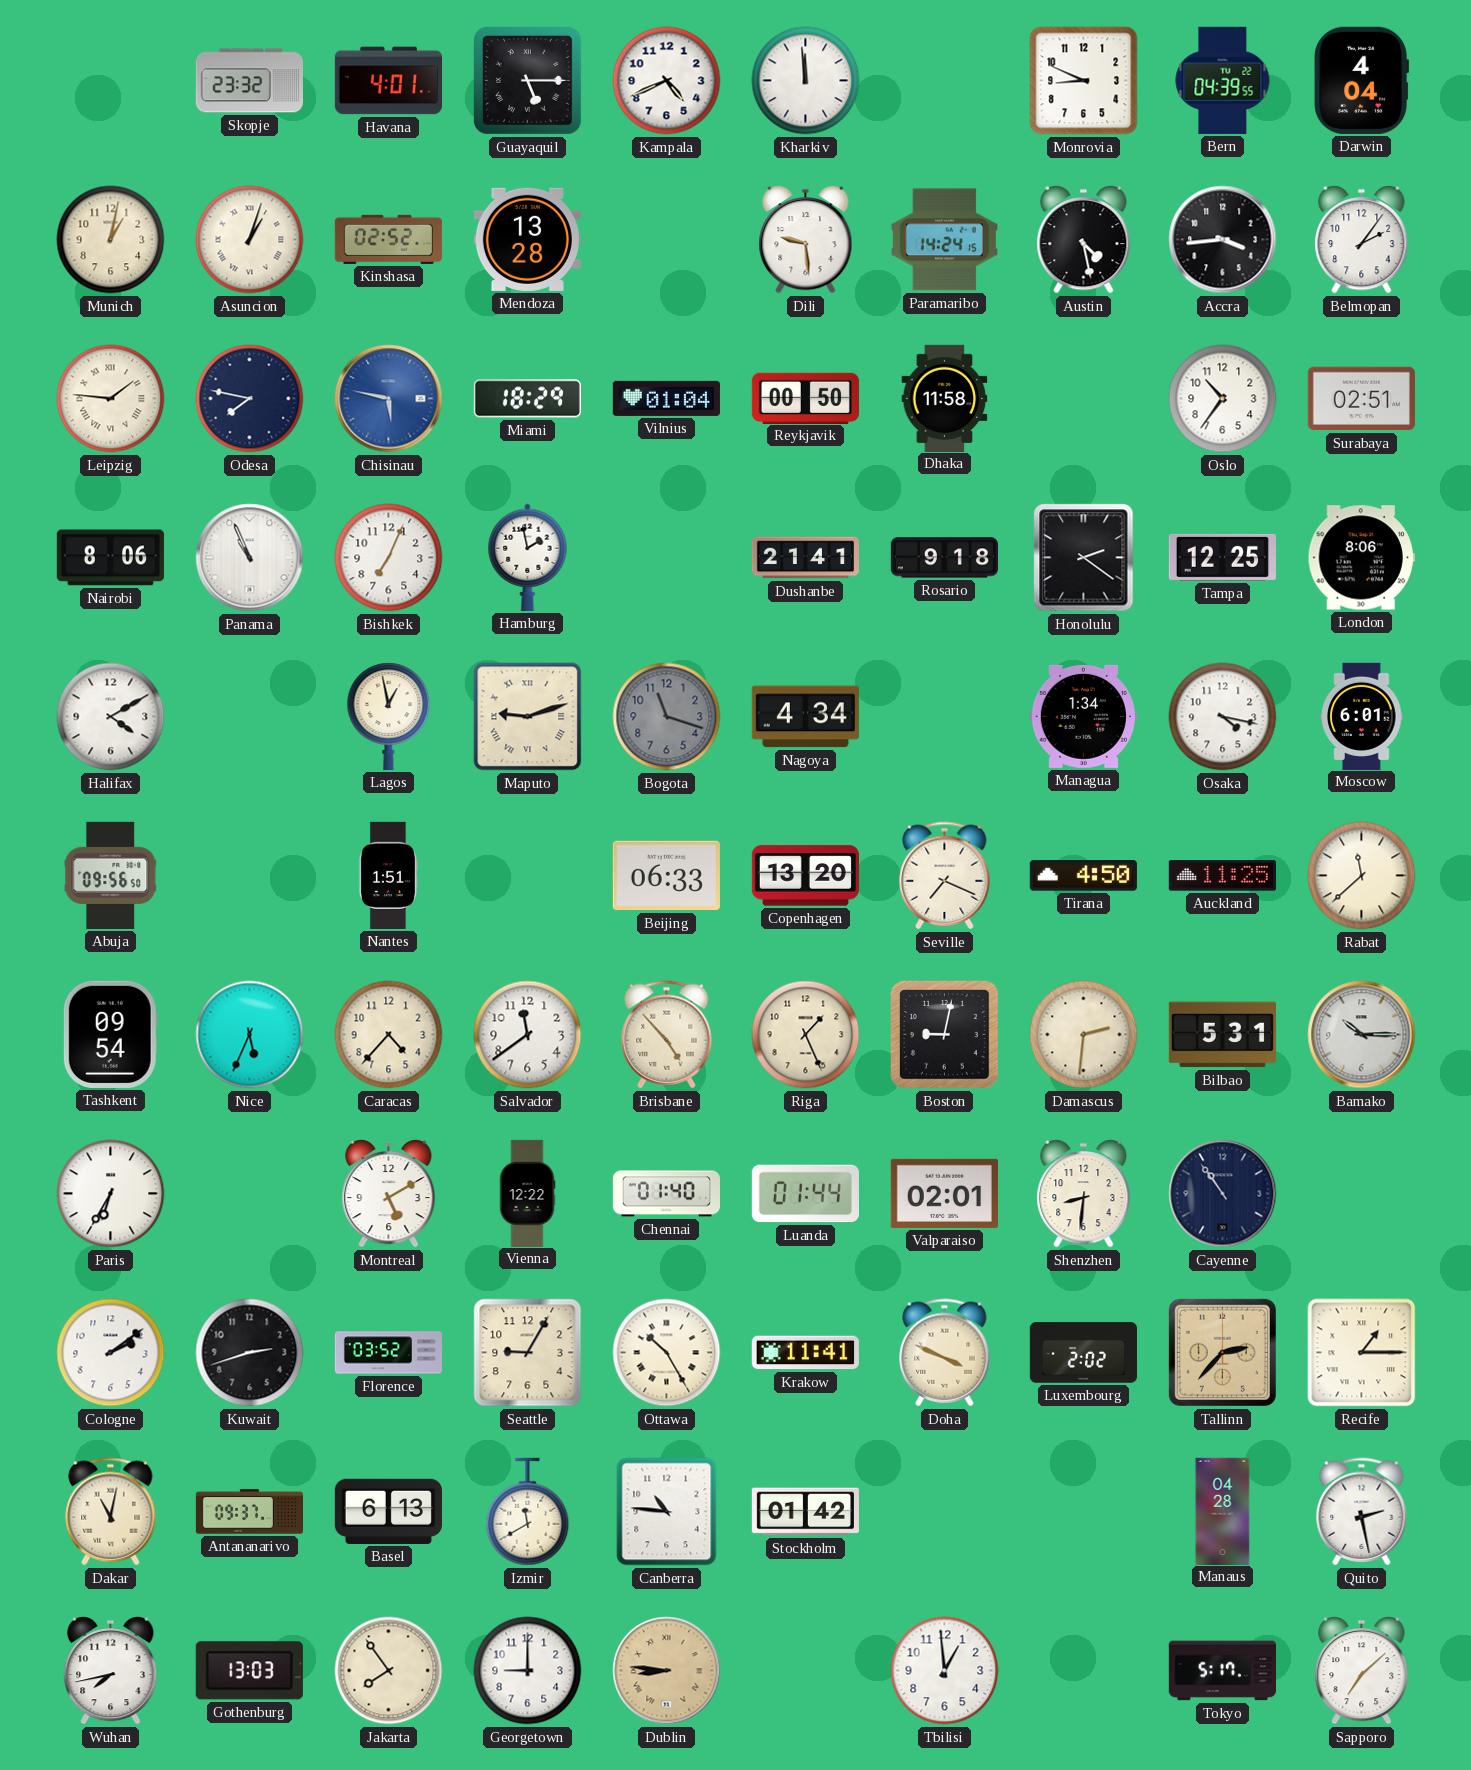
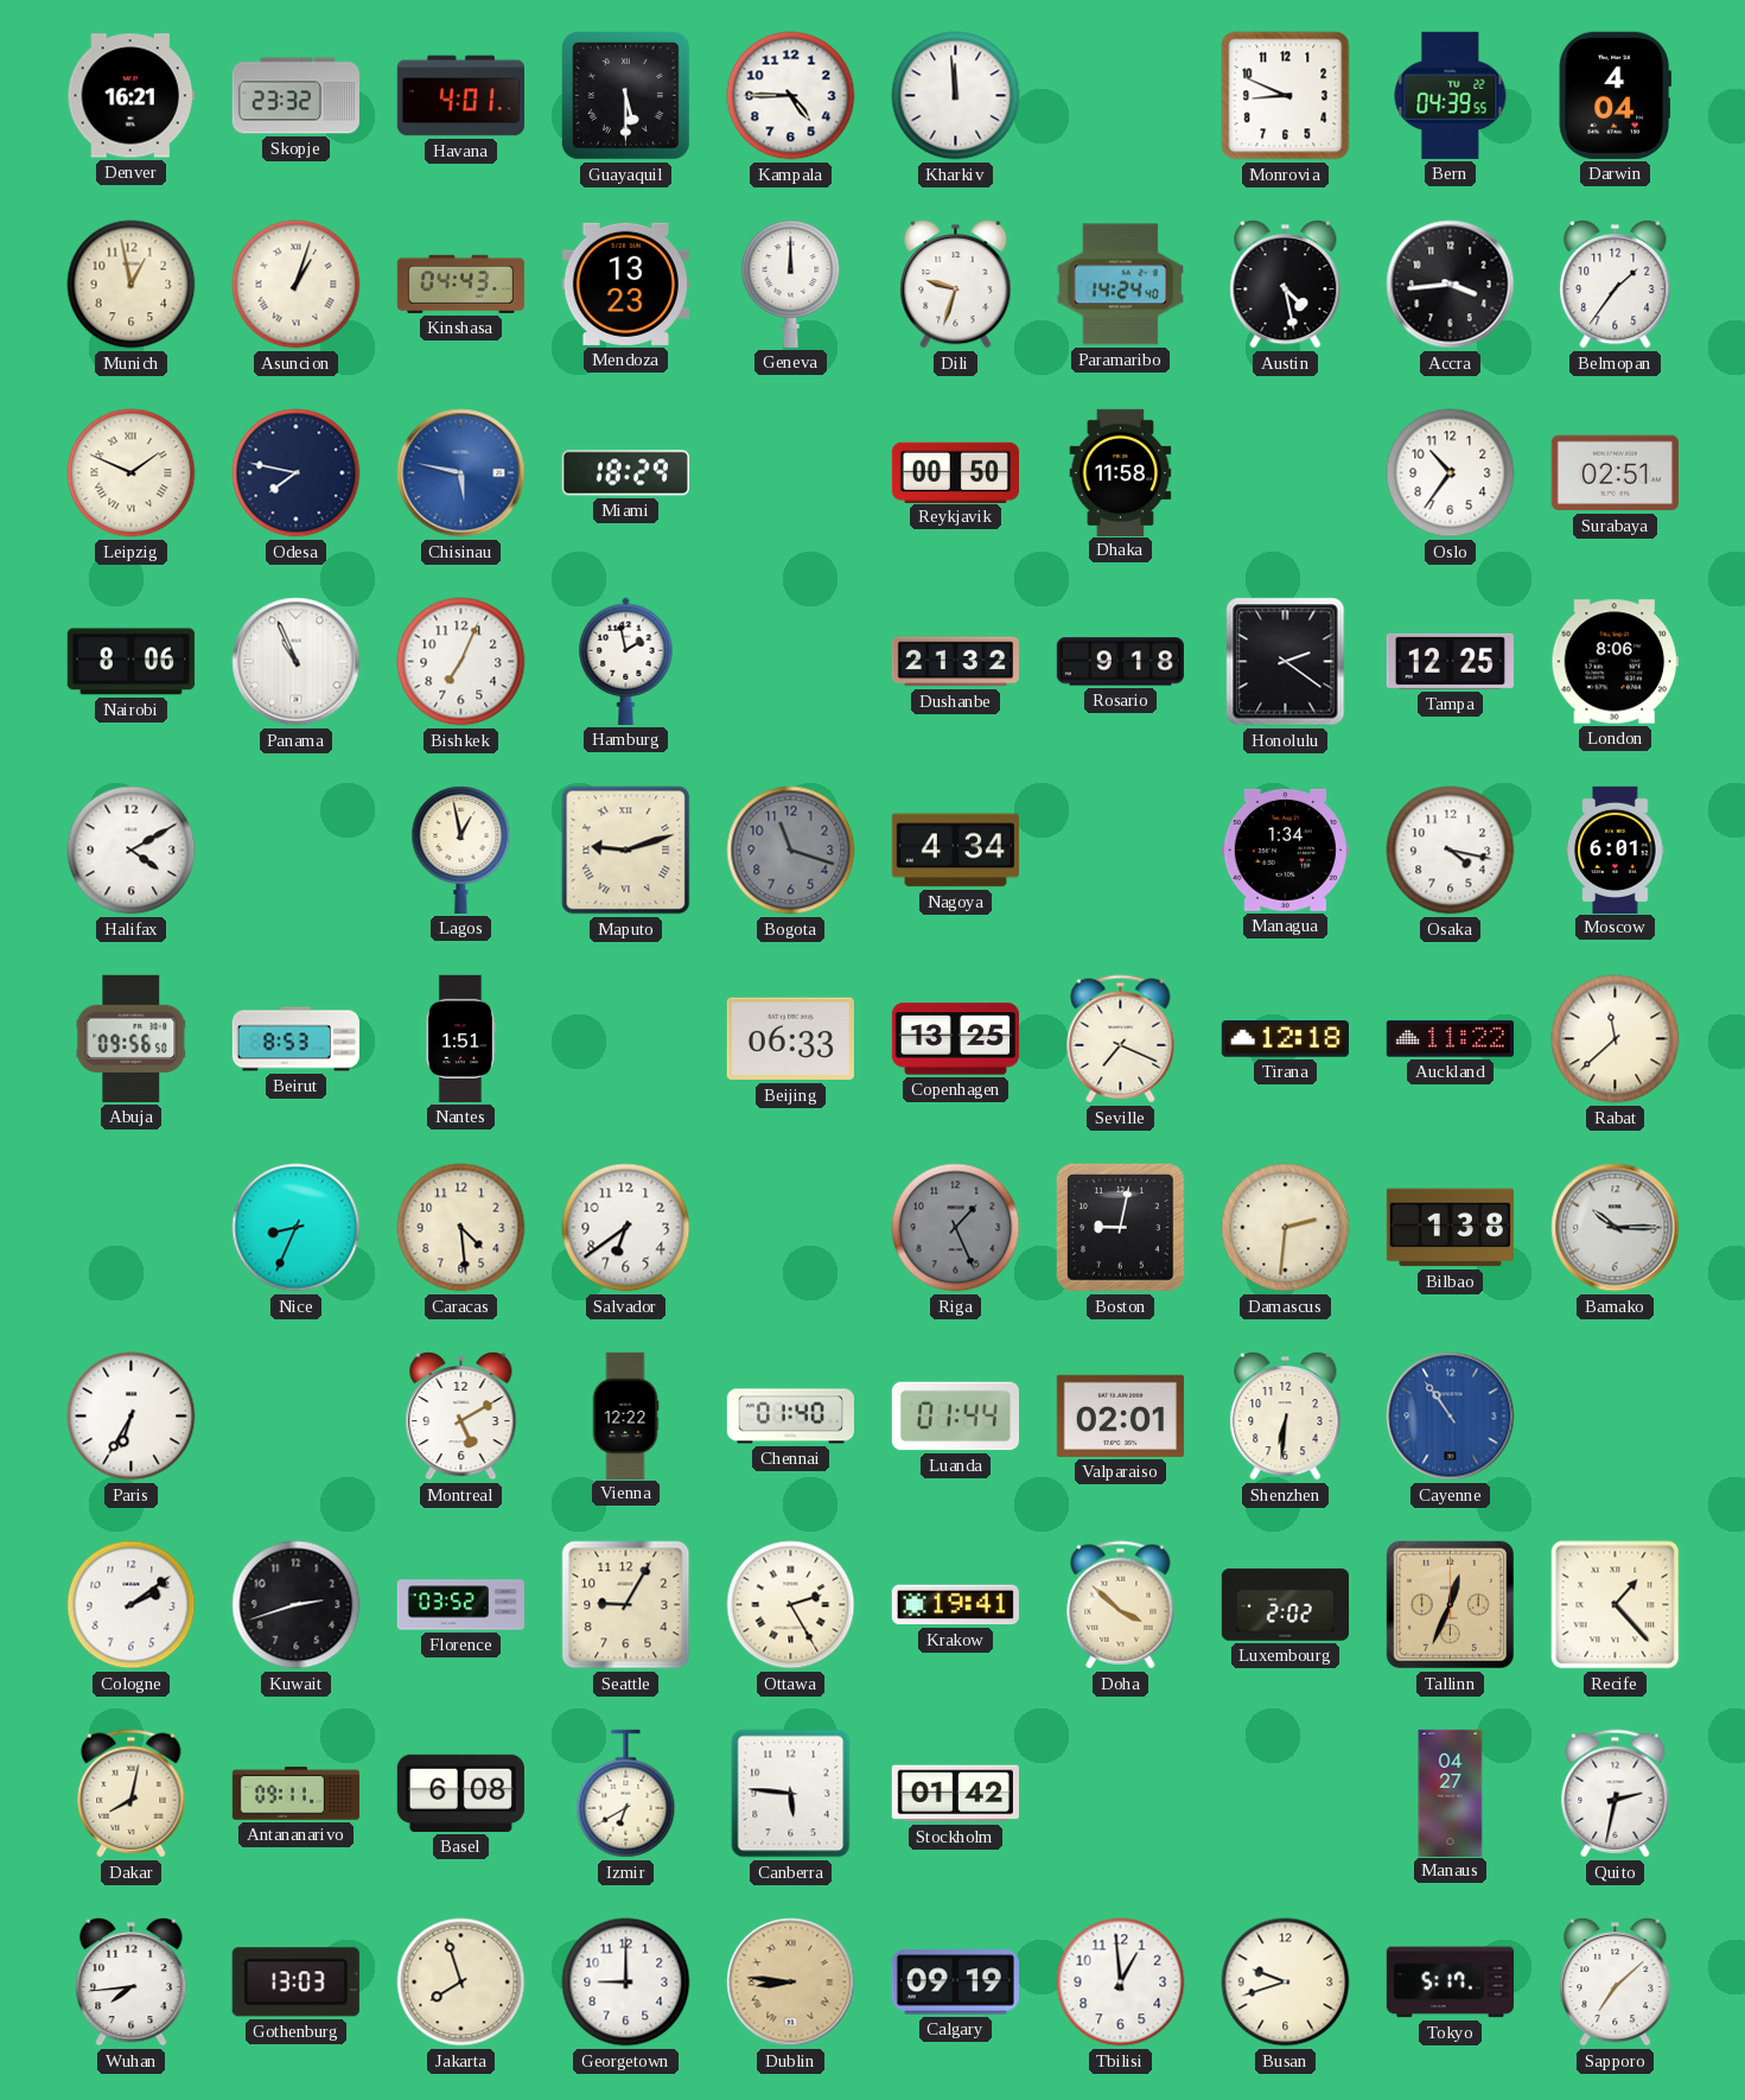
Denver: none -> 16:21 (130, 96)
Guayaquil: 5:15 -> 5:30 (626, 96)
Kampala: 4:41 -> 4:45 (791, 96)
Munich: 1:02 -> 12:58 (132, 285)
Kinshasa: 02:52 -> 04:43 (460, 284)
Mendoza: 13:28 -> 13:23 (625, 284)
Geneva: none -> 12:00 (791, 284)
Dili: 9:29 -> 9:33 (956, 285)
Paramaribo: 14:24:15 -> 14:24:40 (1120, 285)
Belmopan: 2:06 -> 1:36 (1616, 285)
Leipzig: 1:46 -> 1:49 (132, 473)
Vilnius: 01:04 -> none (666, 398)
Dushanbe: 21:41 -> 21:32 (955, 662)
Beirut: none -> 8:53 (295, 1039)
Copenhagen: 13:20 -> 13:25 (955, 1039)
Tirana: 4:50 -> 12:18 (1285, 1039)
Auckland: 11:25 -> 11:22 (1450, 1039)
Tashkent: 09:54 -> none (110, 1034)
Nice: 5:34 -> 8:34 (297, 1228)
Caracas: 4:37 -> 4:29 (461, 1228)
Salvador: 11:39 -> 6:39 (626, 1228)
Brisbane: 4:53 -> none (667, 1035)
Riga dial: cream -> grey (956, 1228)
Bilbao: 5:31 -> 1:38 (1450, 1228)
Shenzhen: 8:31 -> 6:31 (1286, 1417)
Cayenne dial: navy -> blue (1451, 1417)
Ottawa: 10:25 -> 2:25 (791, 1605)
Krakow: 11:41 -> 19:41 (955, 1605)
Doha: 3:49 -> 3:52 (1121, 1605)
Tallinn: 2:37 -> 12:34 (1450, 1604)
Recife: 1:15 -> 1:23 (1616, 1605)
Dakar: 11:02 -> 8:02 (132, 1794)
Antananarivo: 09:37 -> 09:11 (295, 1794)
Basel: 6:13 -> 6:08 (460, 1793)
Izmir: 11:40 -> 6:40 (626, 1794)
Canberra: 10:46 -> 5:46 (791, 1794)
Manaus: 04:28 -> 04:27 (1451, 1793)
Quito: 2:28 -> 2:32 (1616, 1794)
Wuhan: 7:43 -> 7:44 (132, 1983)
Jakarta: 7:54 -> 7:57 (461, 1983)
Calgary: none -> 09:19 (955, 1983)
Busan: none -> 9:42 (1286, 1983)
